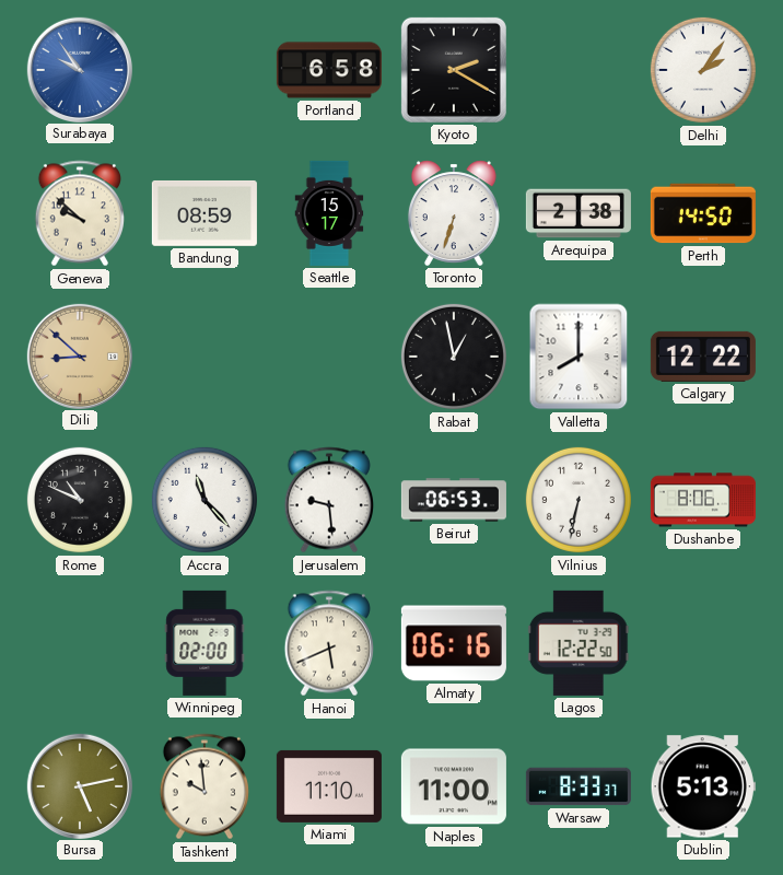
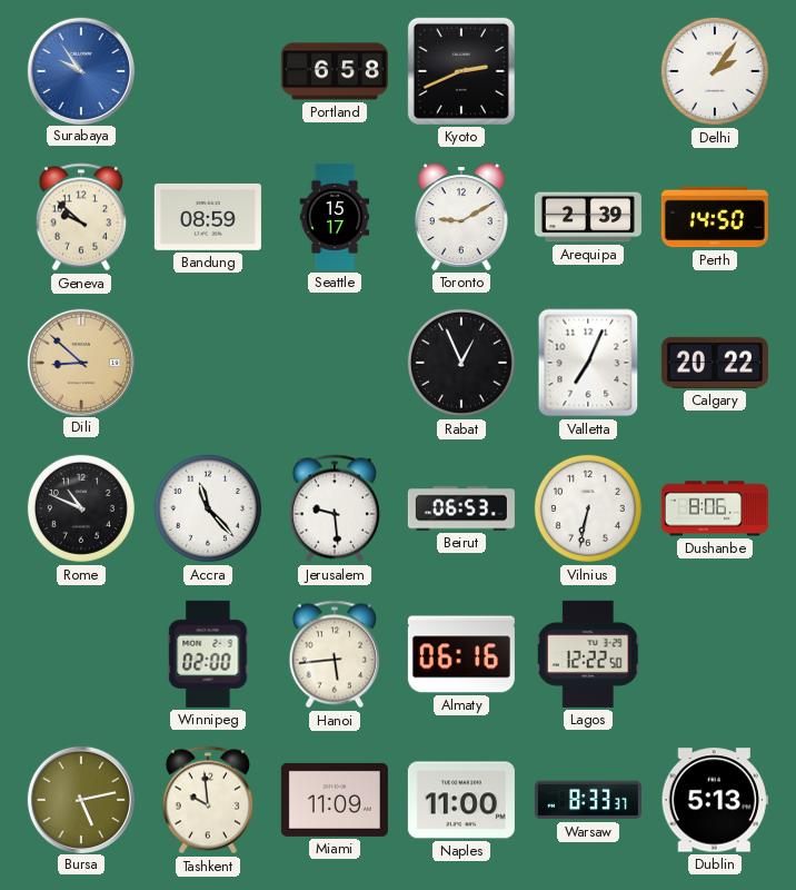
Kyoto: 2:20 -> 2:41 (461, 71)
Toronto: 6:33 -> 9:10 (461, 217)
Arequipa: 2:38 -> 2:39 (588, 217)
Rabat: 12:58 -> 12:56 (461, 363)
Valletta: 8:00 -> 7:04 (588, 363)
Calgary: 12:22 -> 20:22 (715, 363)
Hanoi: 5:41 -> 5:44 (334, 654)
Miami: 11:10 -> 11:09 (335, 800)
